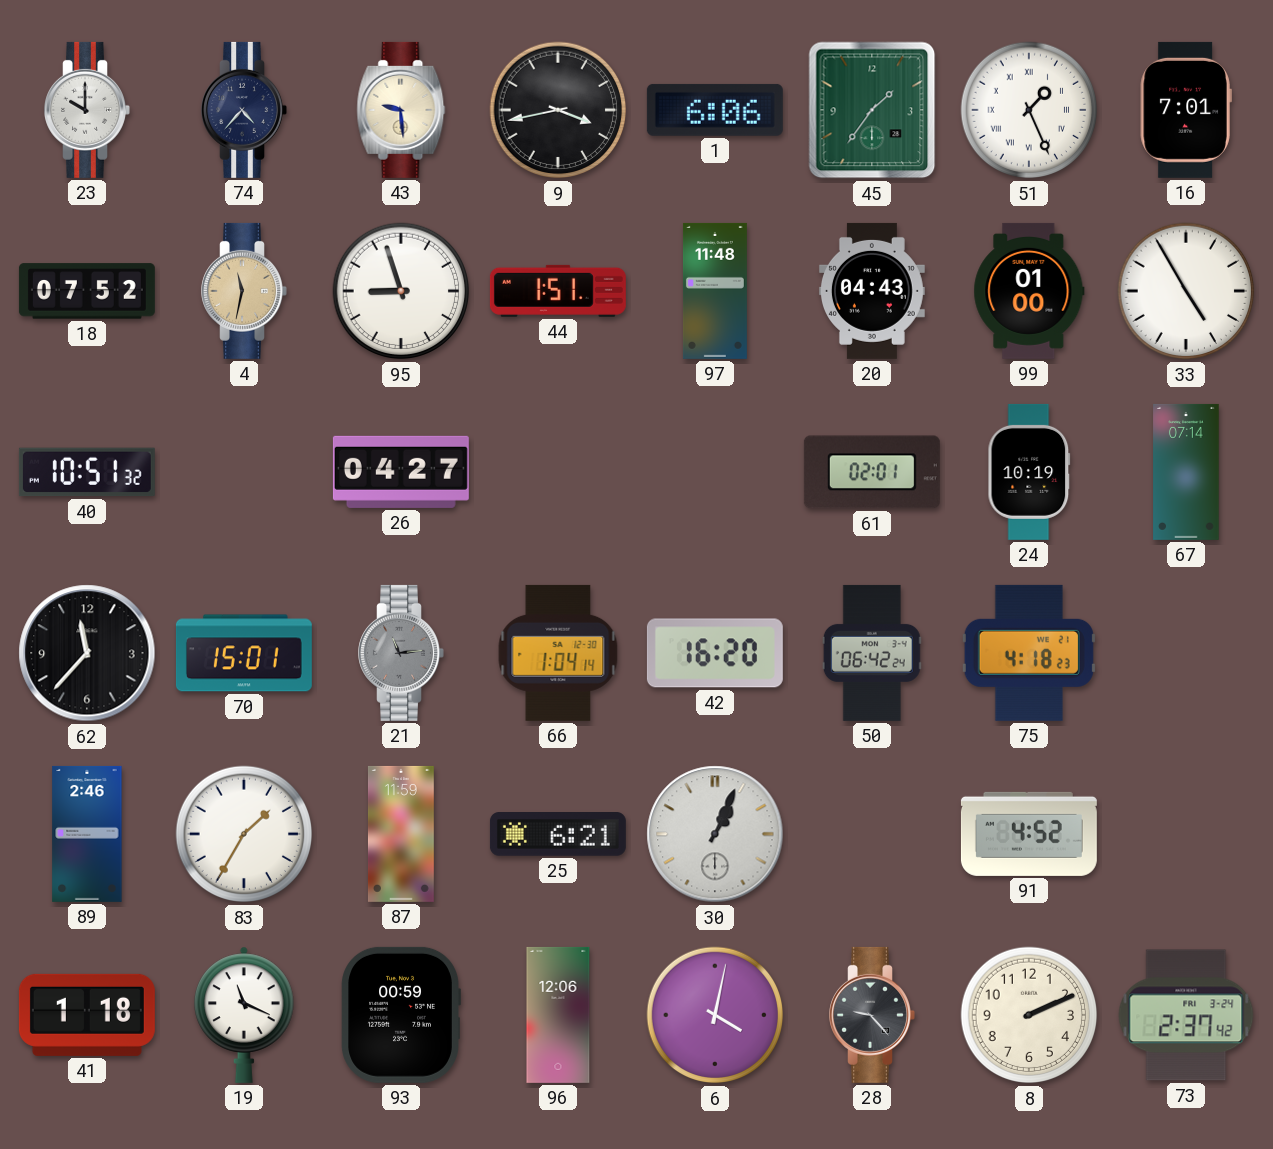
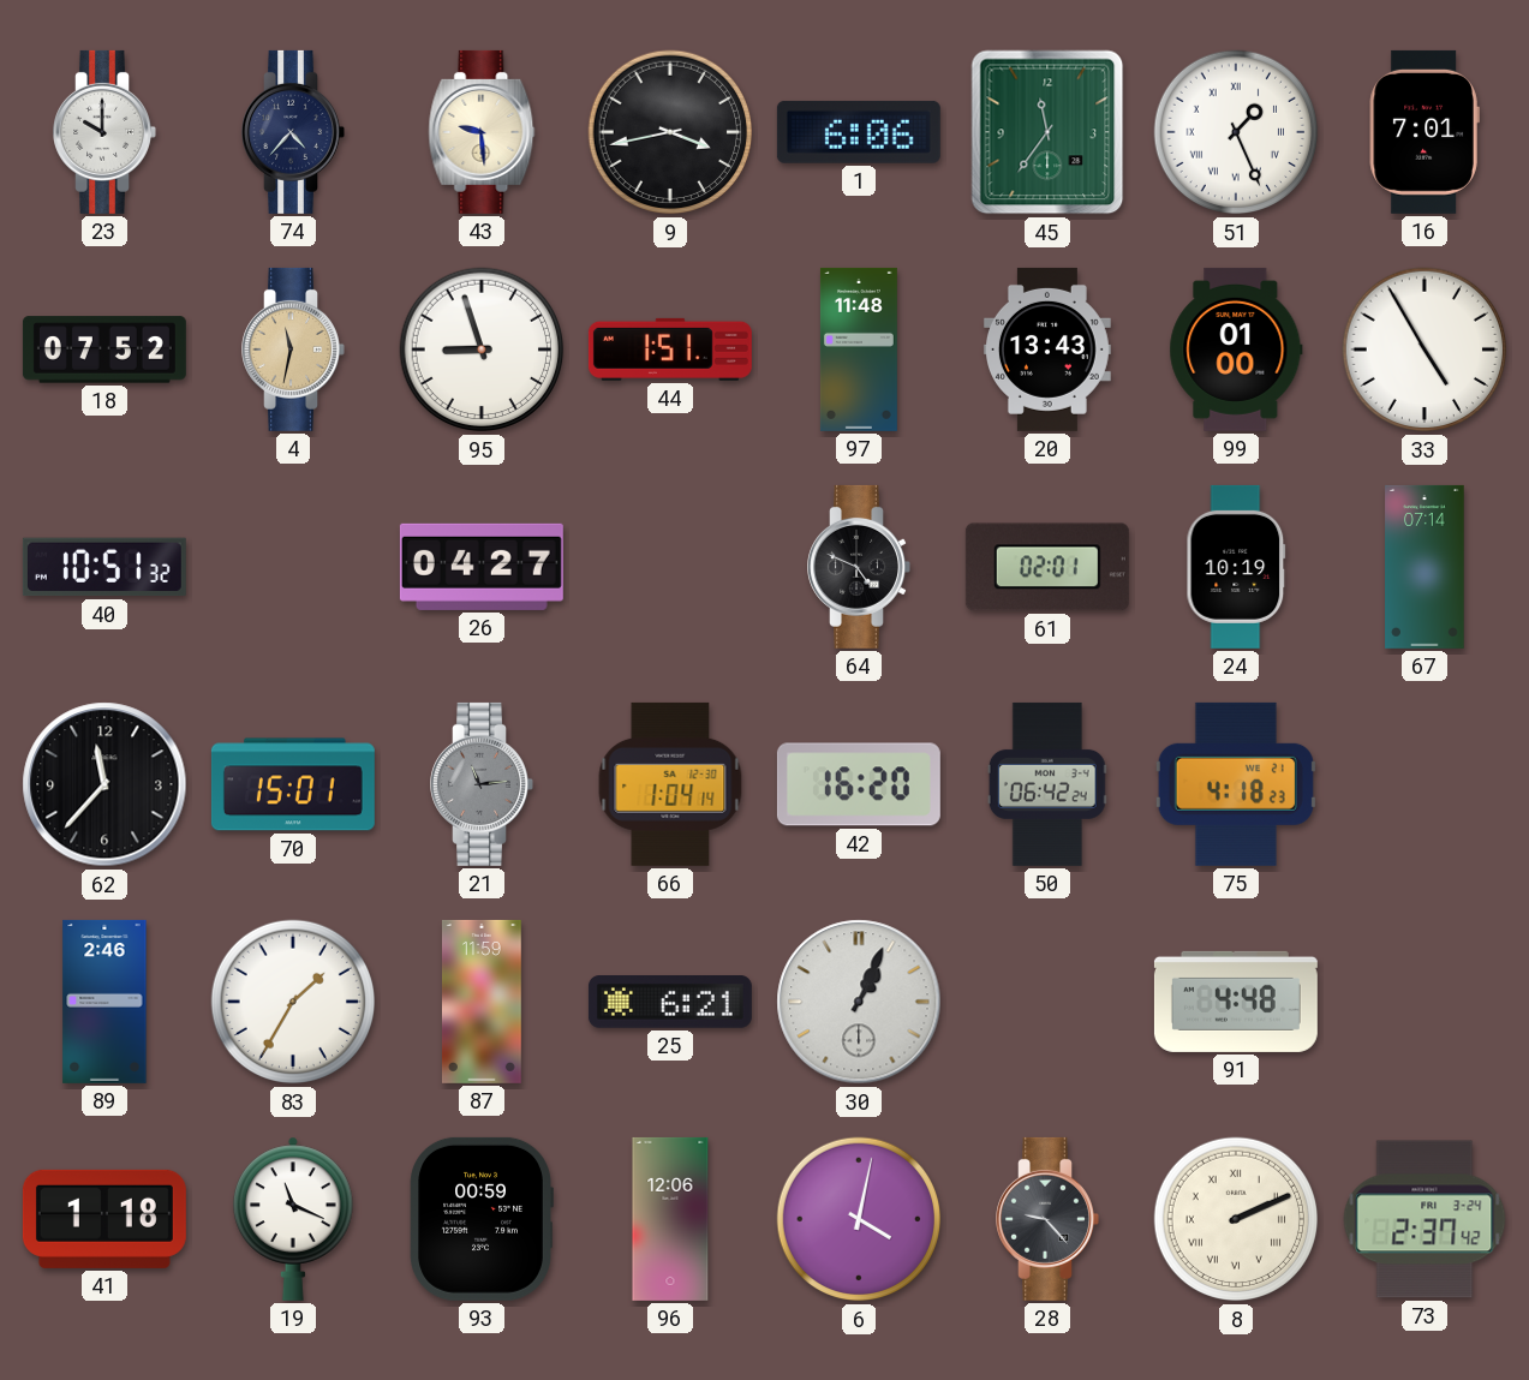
45: 1:36 -> 11:36 (1047, 132)
20: 04:43 -> 13:43 (1047, 350)
64: none -> 4:49 (859, 567)
91: 4:52 -> 4:48 (1236, 1002)
8 numerals: Arabic -> Roman (1236, 1219)
